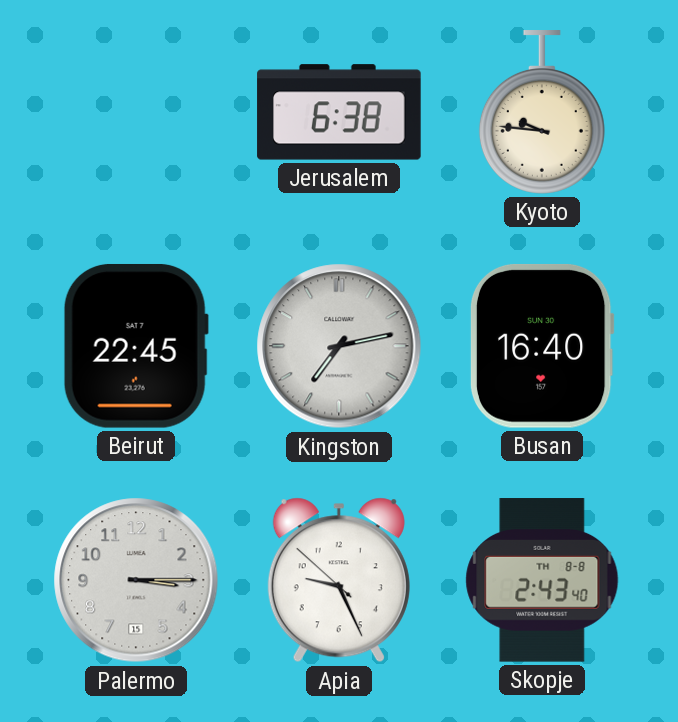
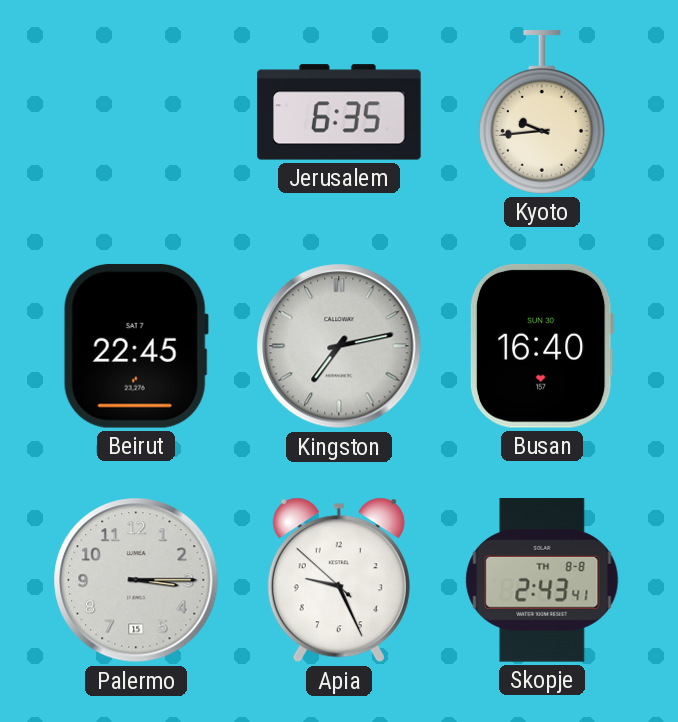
Jerusalem: 6:38 -> 6:35 (339, 112)
Kyoto: 9:46 -> 9:44 (542, 112)
Skopje: 2:43:40 -> 2:43:41 (542, 580)
